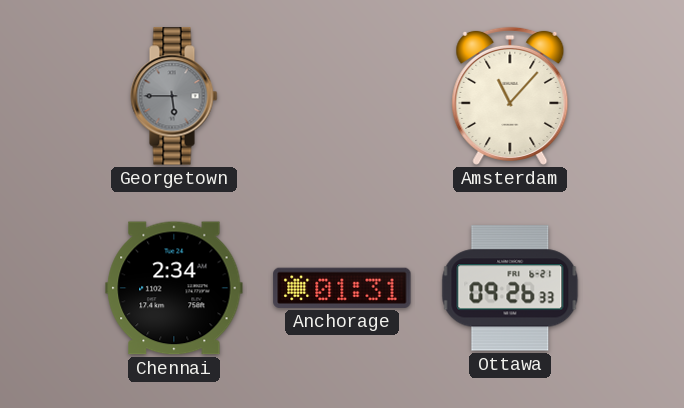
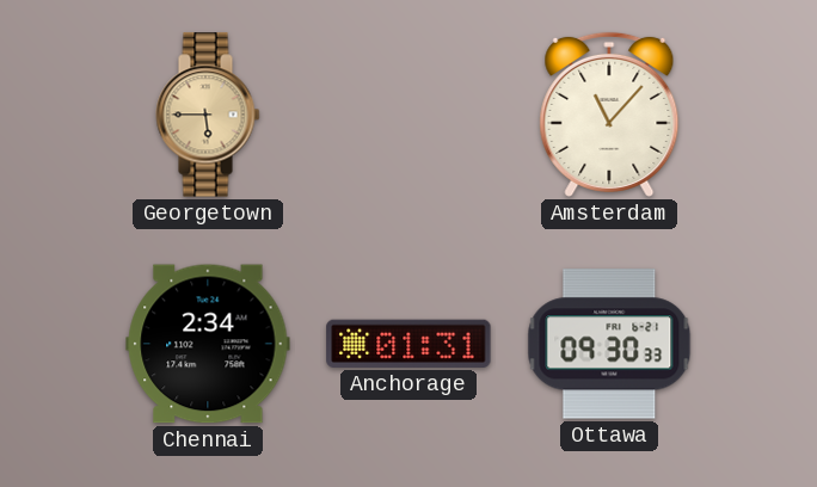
Georgetown dial: grey -> champagne (208, 115)
Ottawa: 09:26 -> 09:30 (609, 344)
